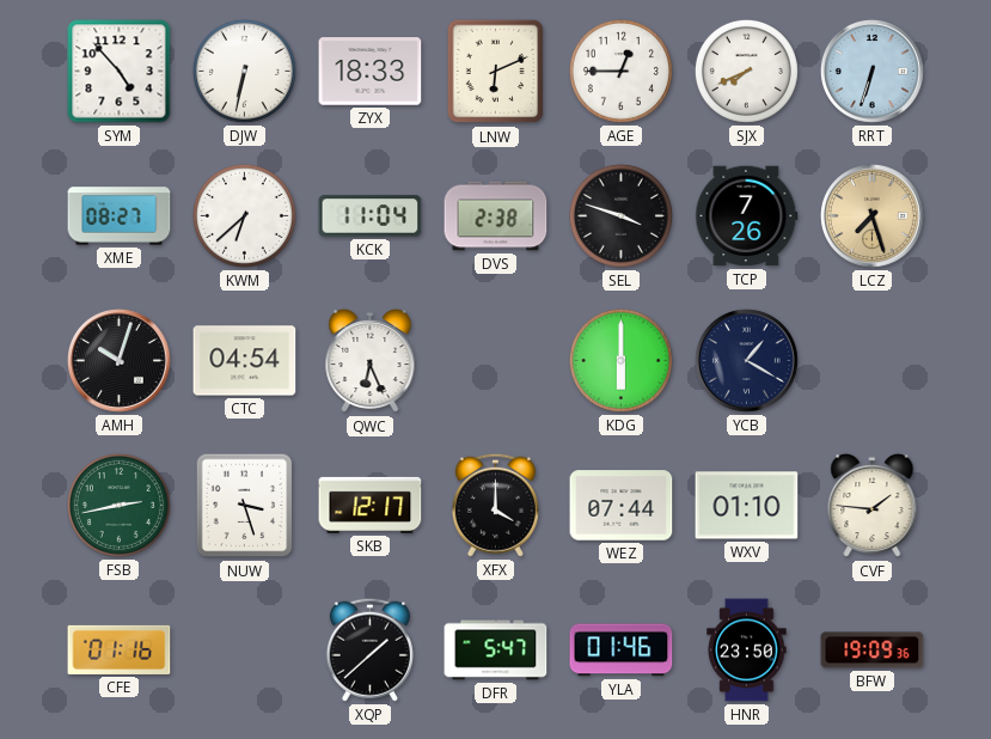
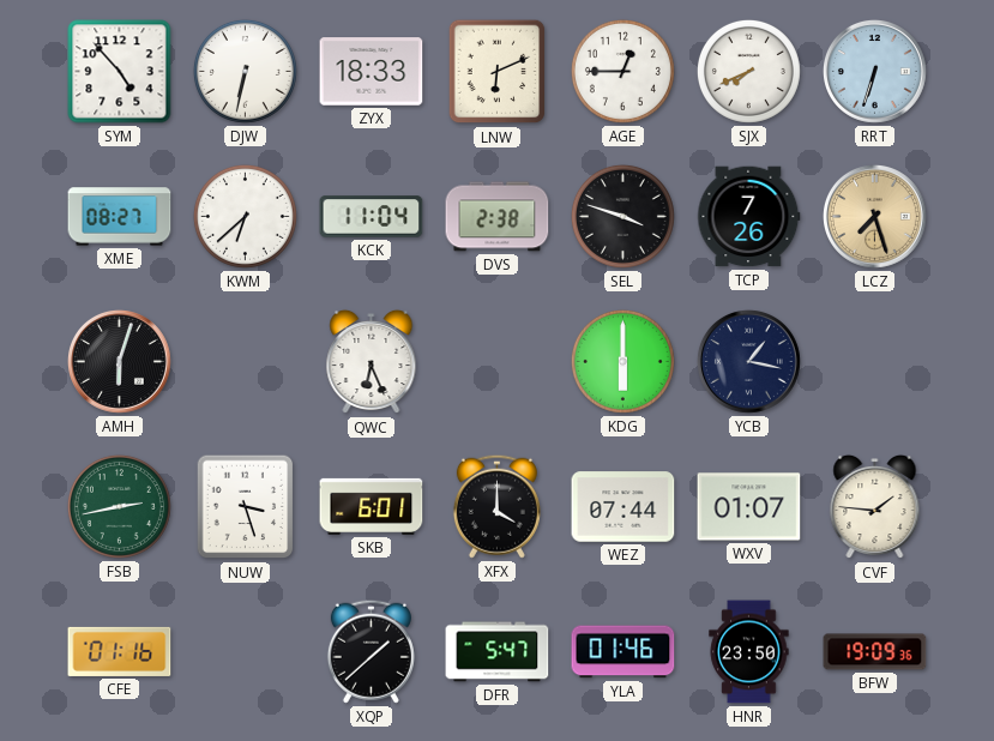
AMH: 10:03 -> 6:03 (119, 361)
CTC: 04:54 -> none (245, 361)
YCB: 1:20 -> 1:17 (748, 361)
SKB: 12:17 -> 6:01 (372, 506)
WXV: 01:10 -> 01:07 (749, 507)
